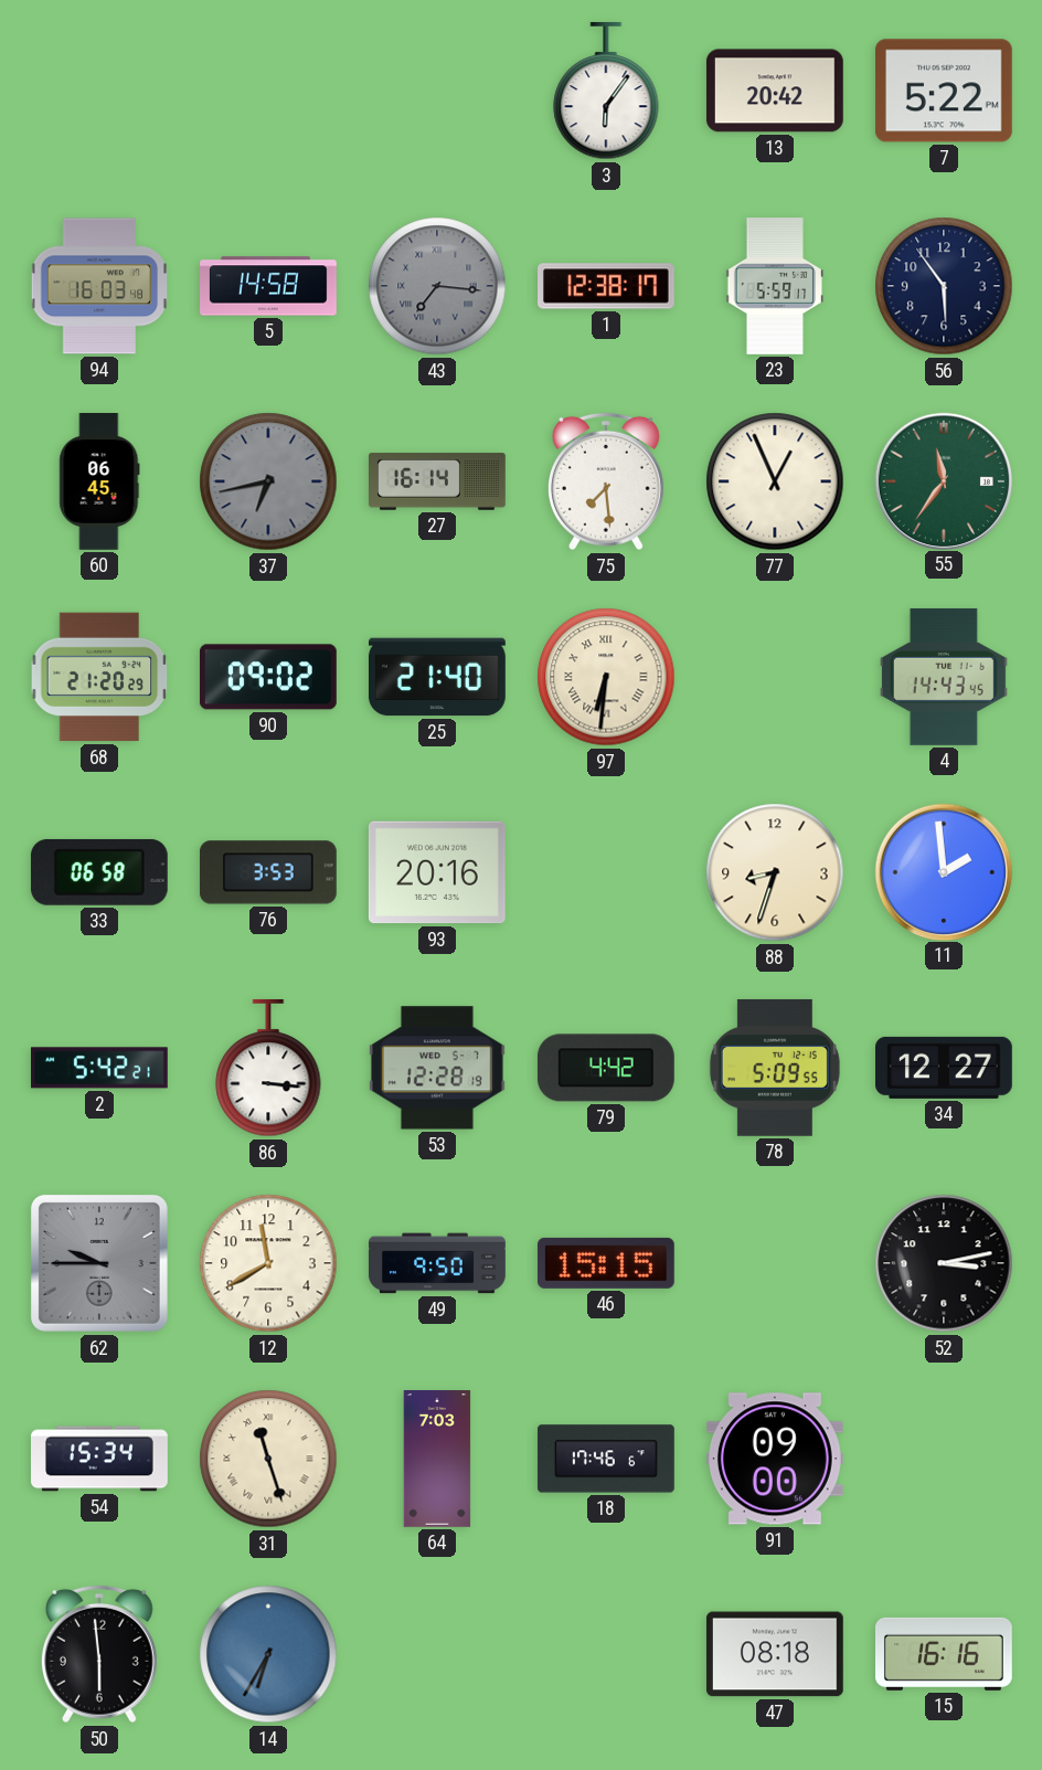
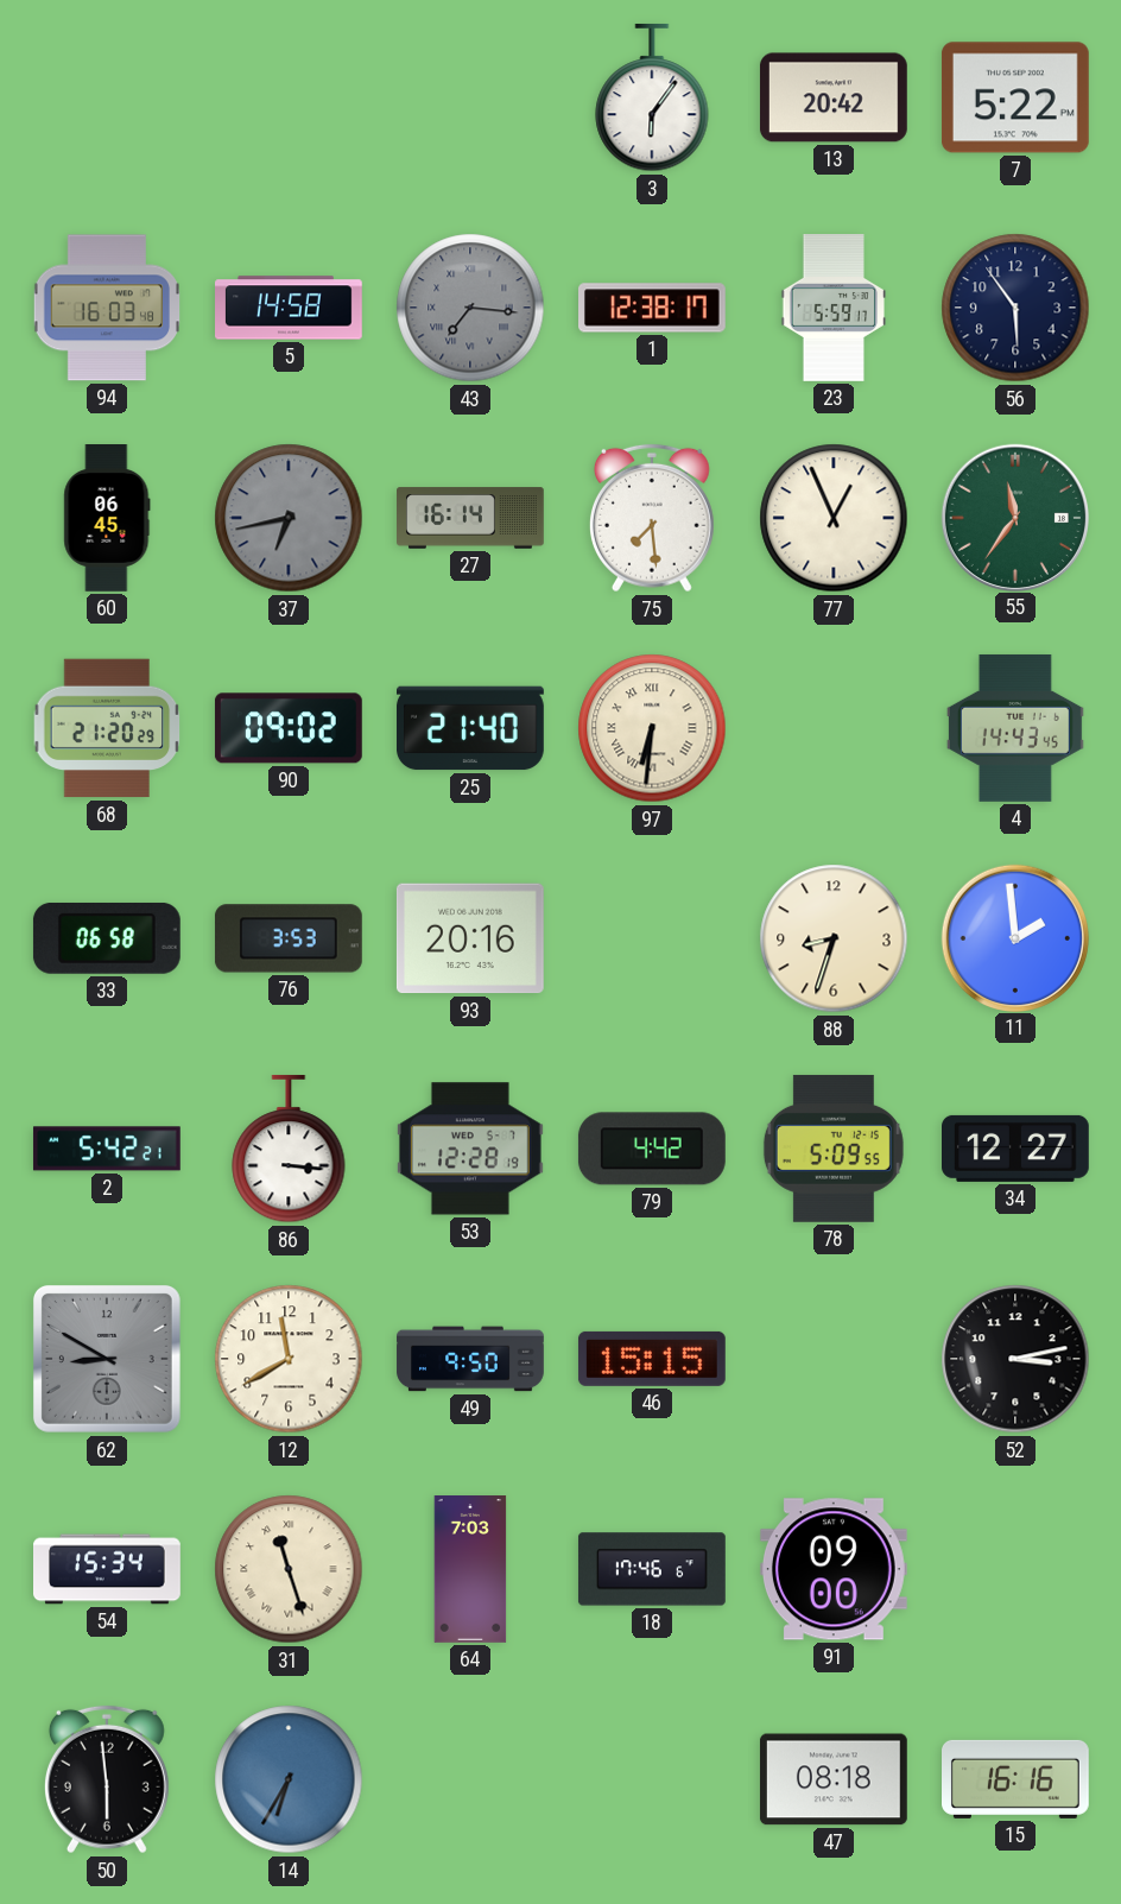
62: 9:45 -> 8:50 (107, 1359)
